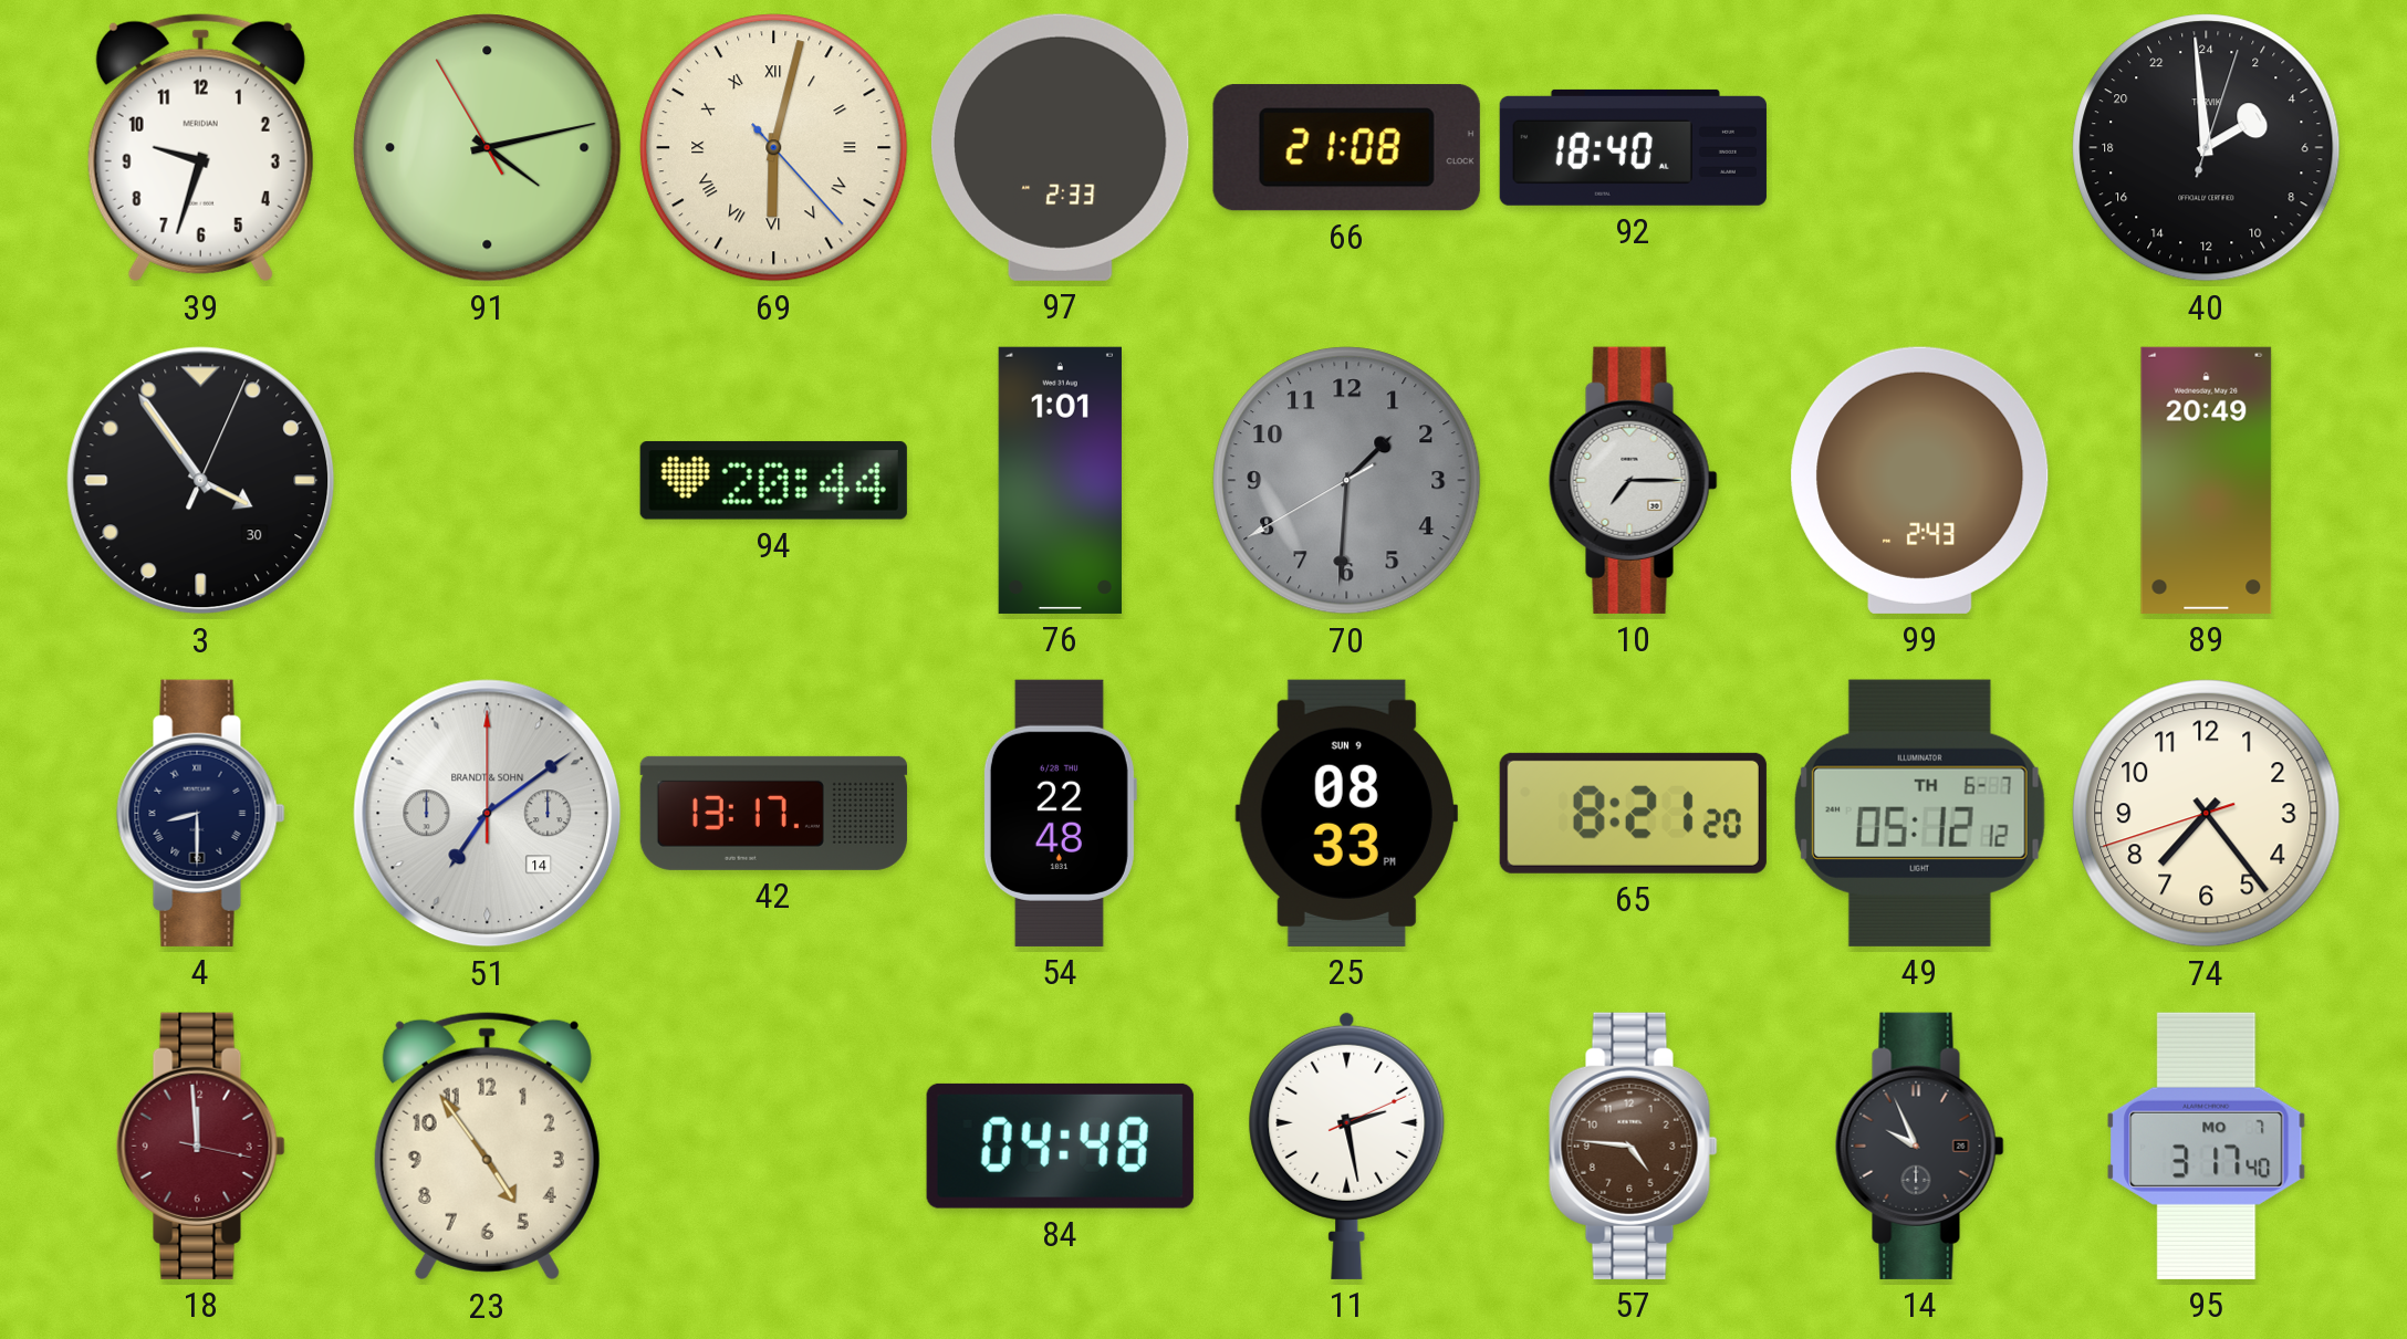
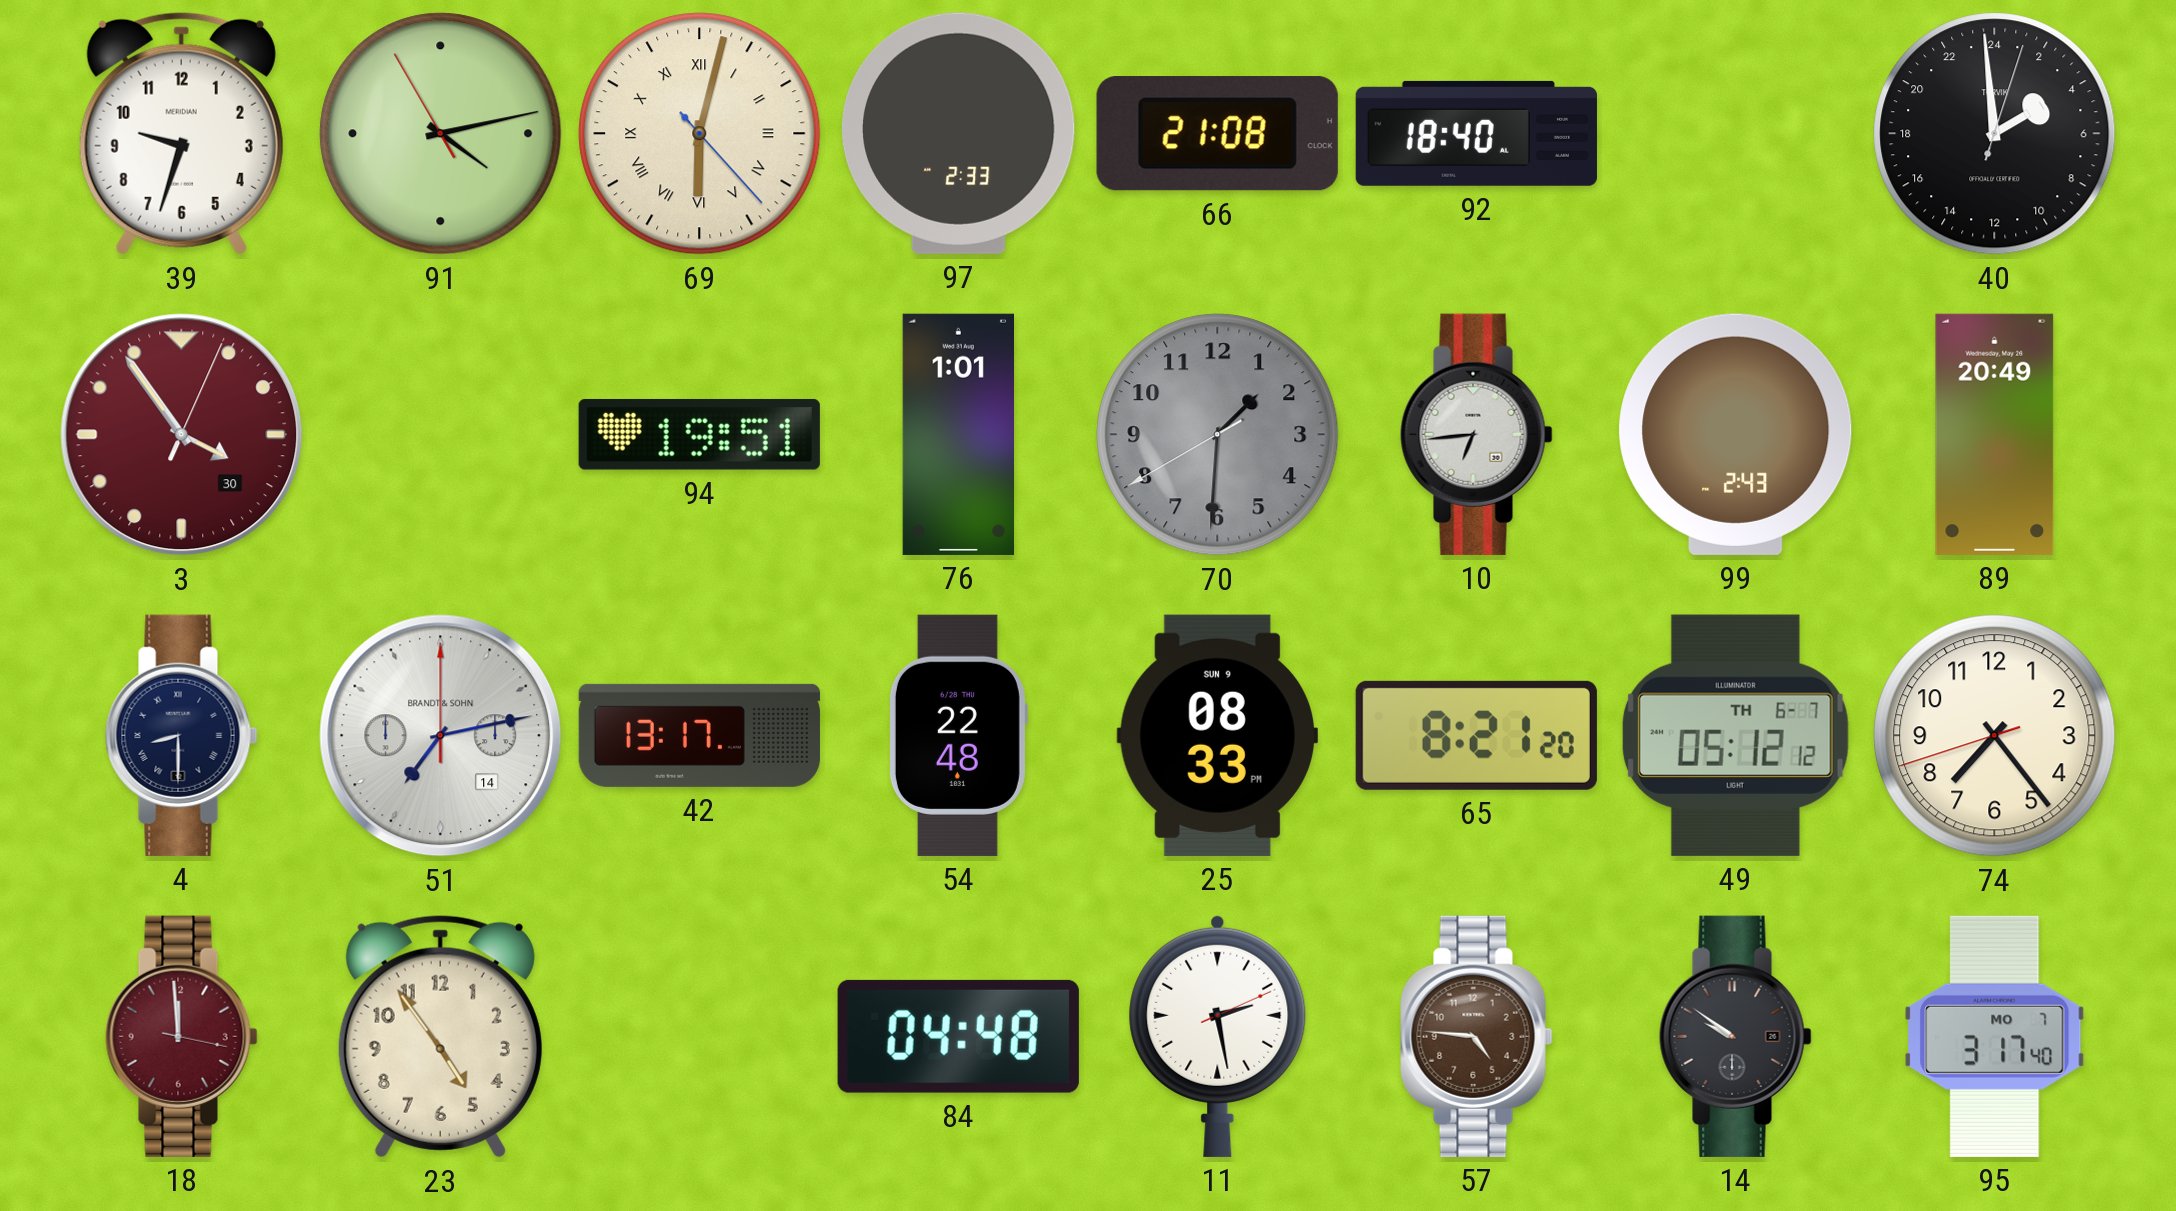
3 dial: black -> burgundy (182, 435)
94: 20:44 -> 19:51 (699, 435)
10: 7:15 -> 6:44 (1477, 434)
51: 7:09 -> 7:13 (441, 736)
14: 9:56 -> 9:51 (1736, 1036)
